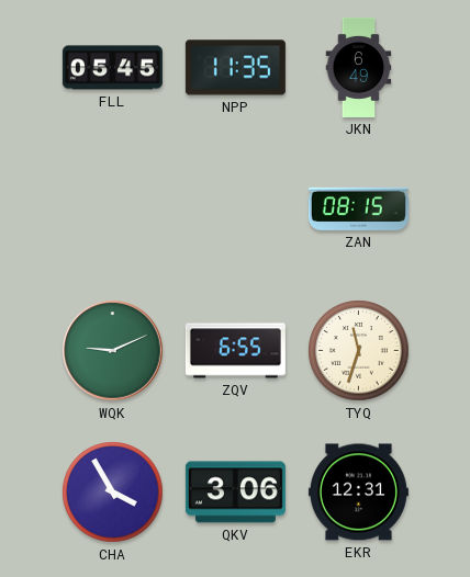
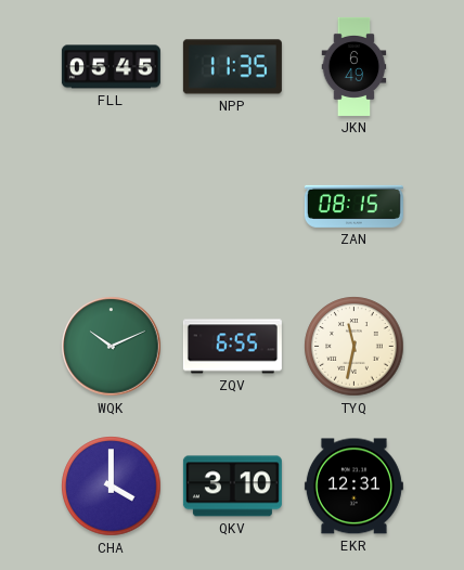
WQK: 9:11 -> 10:11 (112, 347)
TYQ: 11:33 -> 11:32 (355, 347)
CHA: 3:55 -> 4:00 (112, 487)
QKV: 3:06 -> 3:10 (232, 487)
